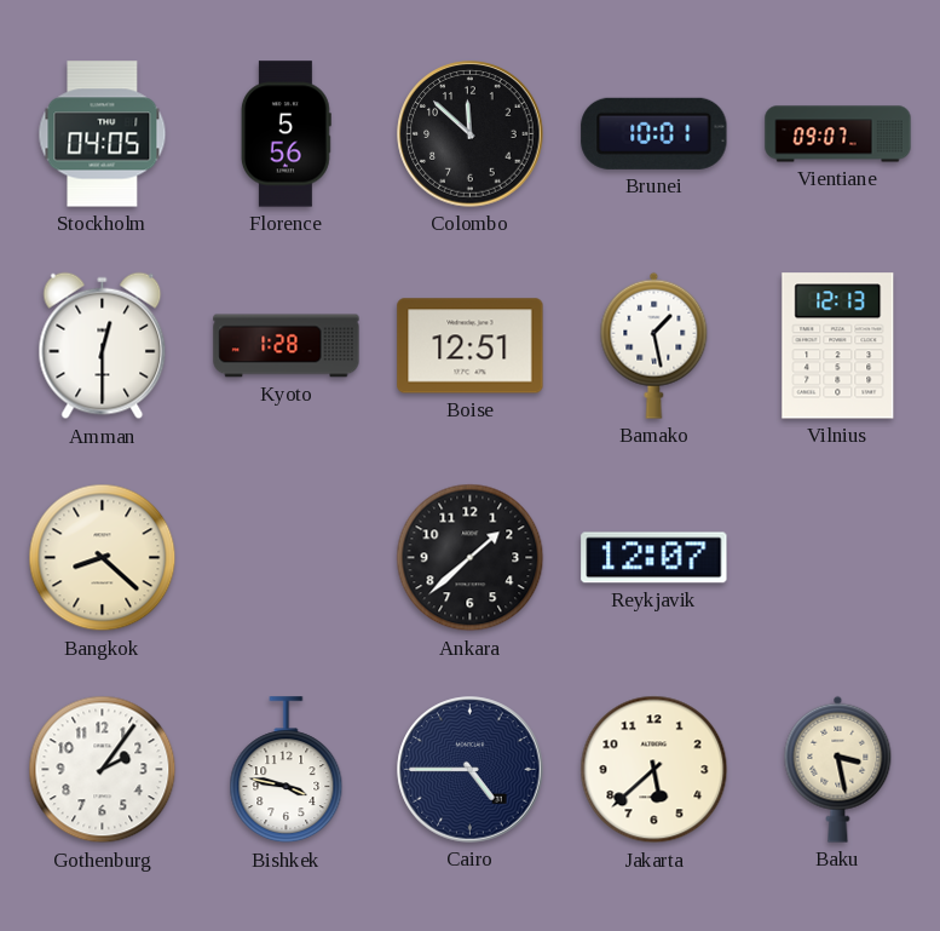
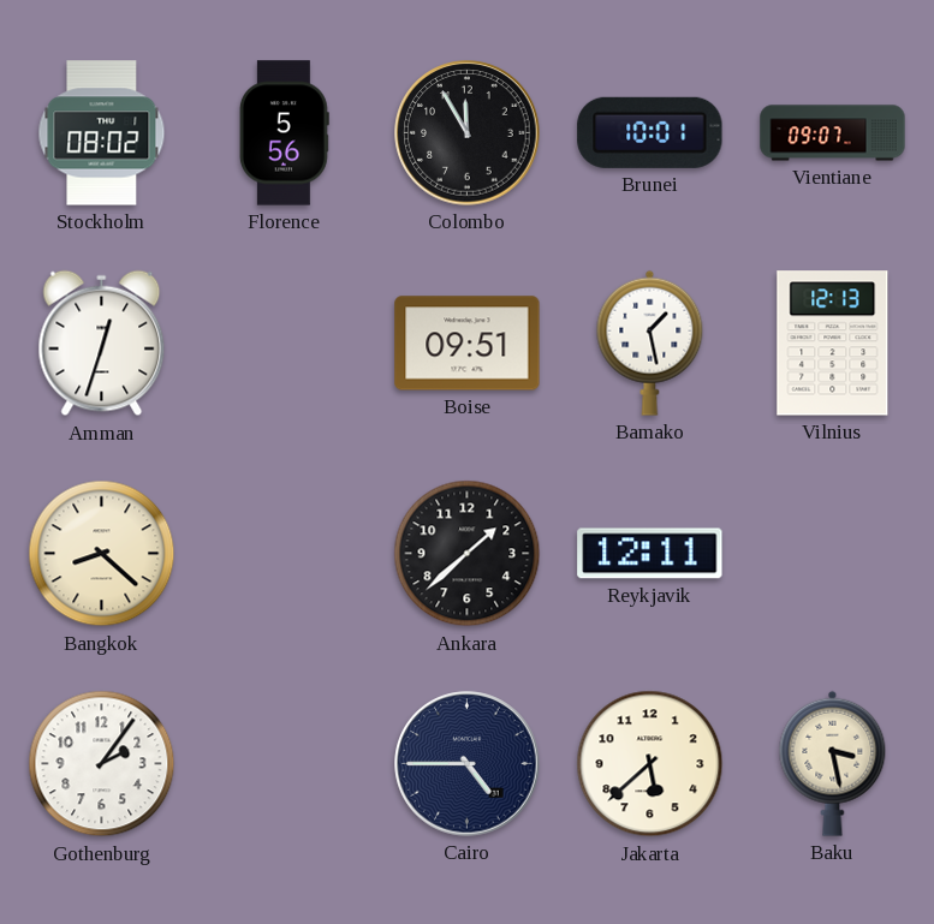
Stockholm: 04:05 -> 08:02 (102, 133)
Colombo: 11:52 -> 11:55 (468, 133)
Amman: 12:30 -> 12:33 (102, 344)
Kyoto: 1:28 -> none (287, 346)
Boise: 12:51 -> 09:51 (468, 344)
Reykjavik: 12:07 -> 12:11 (650, 554)
Bishkek: 3:47 -> none (287, 770)
